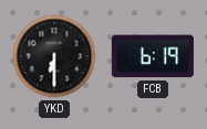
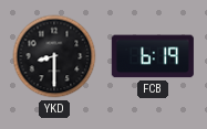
YKD: 6:30 -> 8:30 (54, 56)
